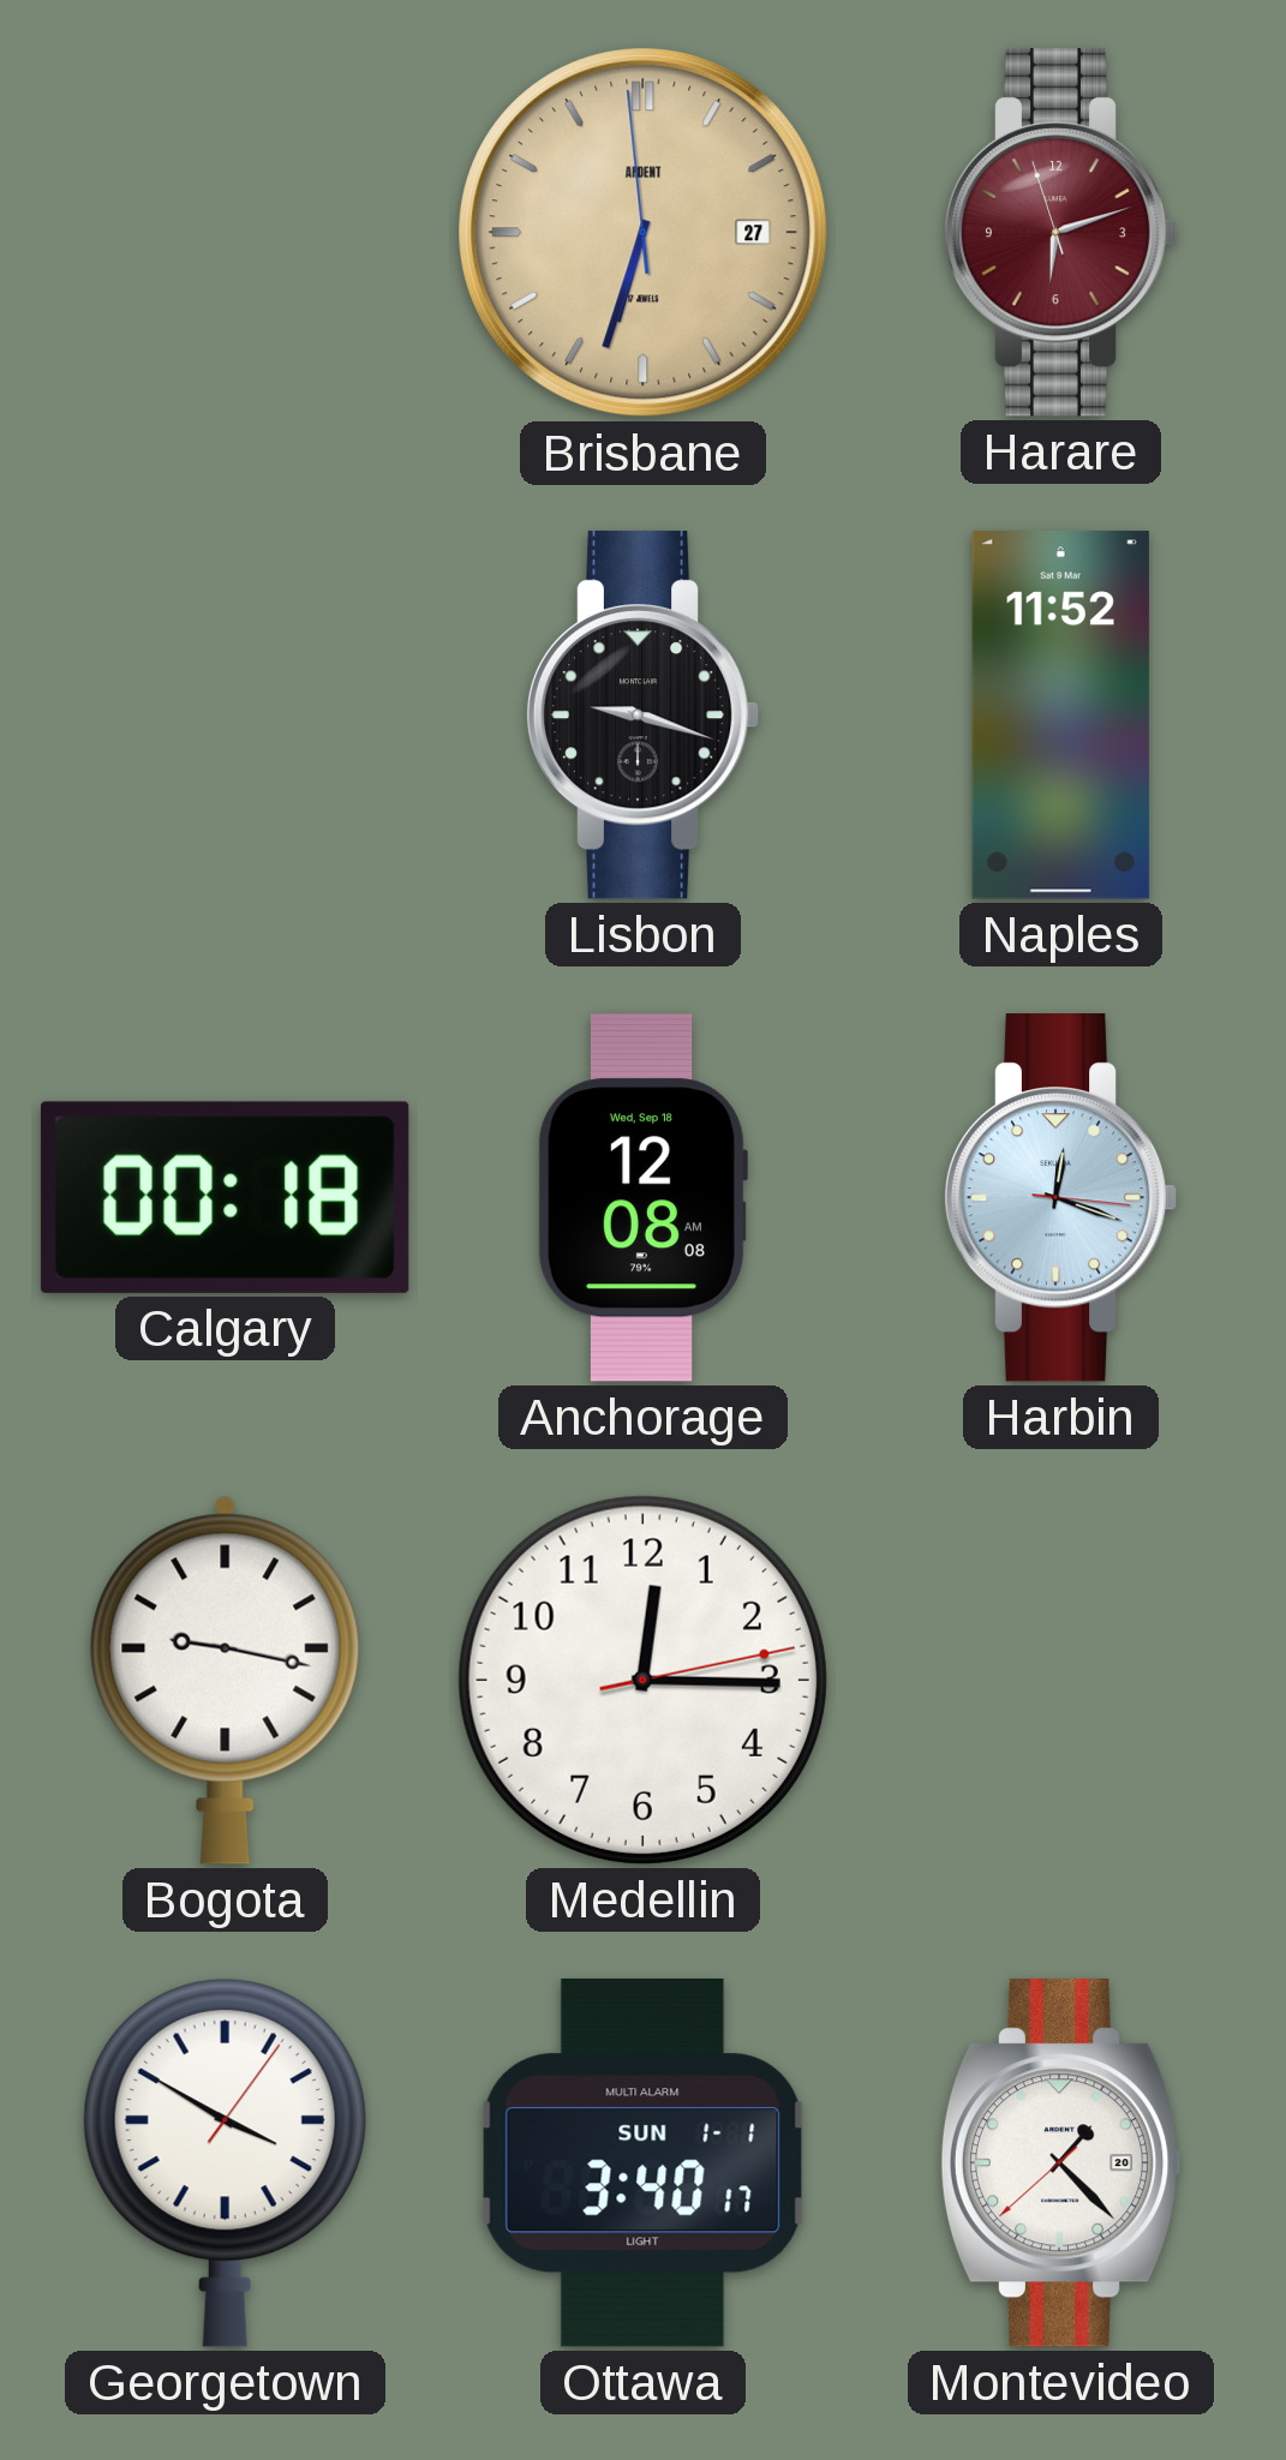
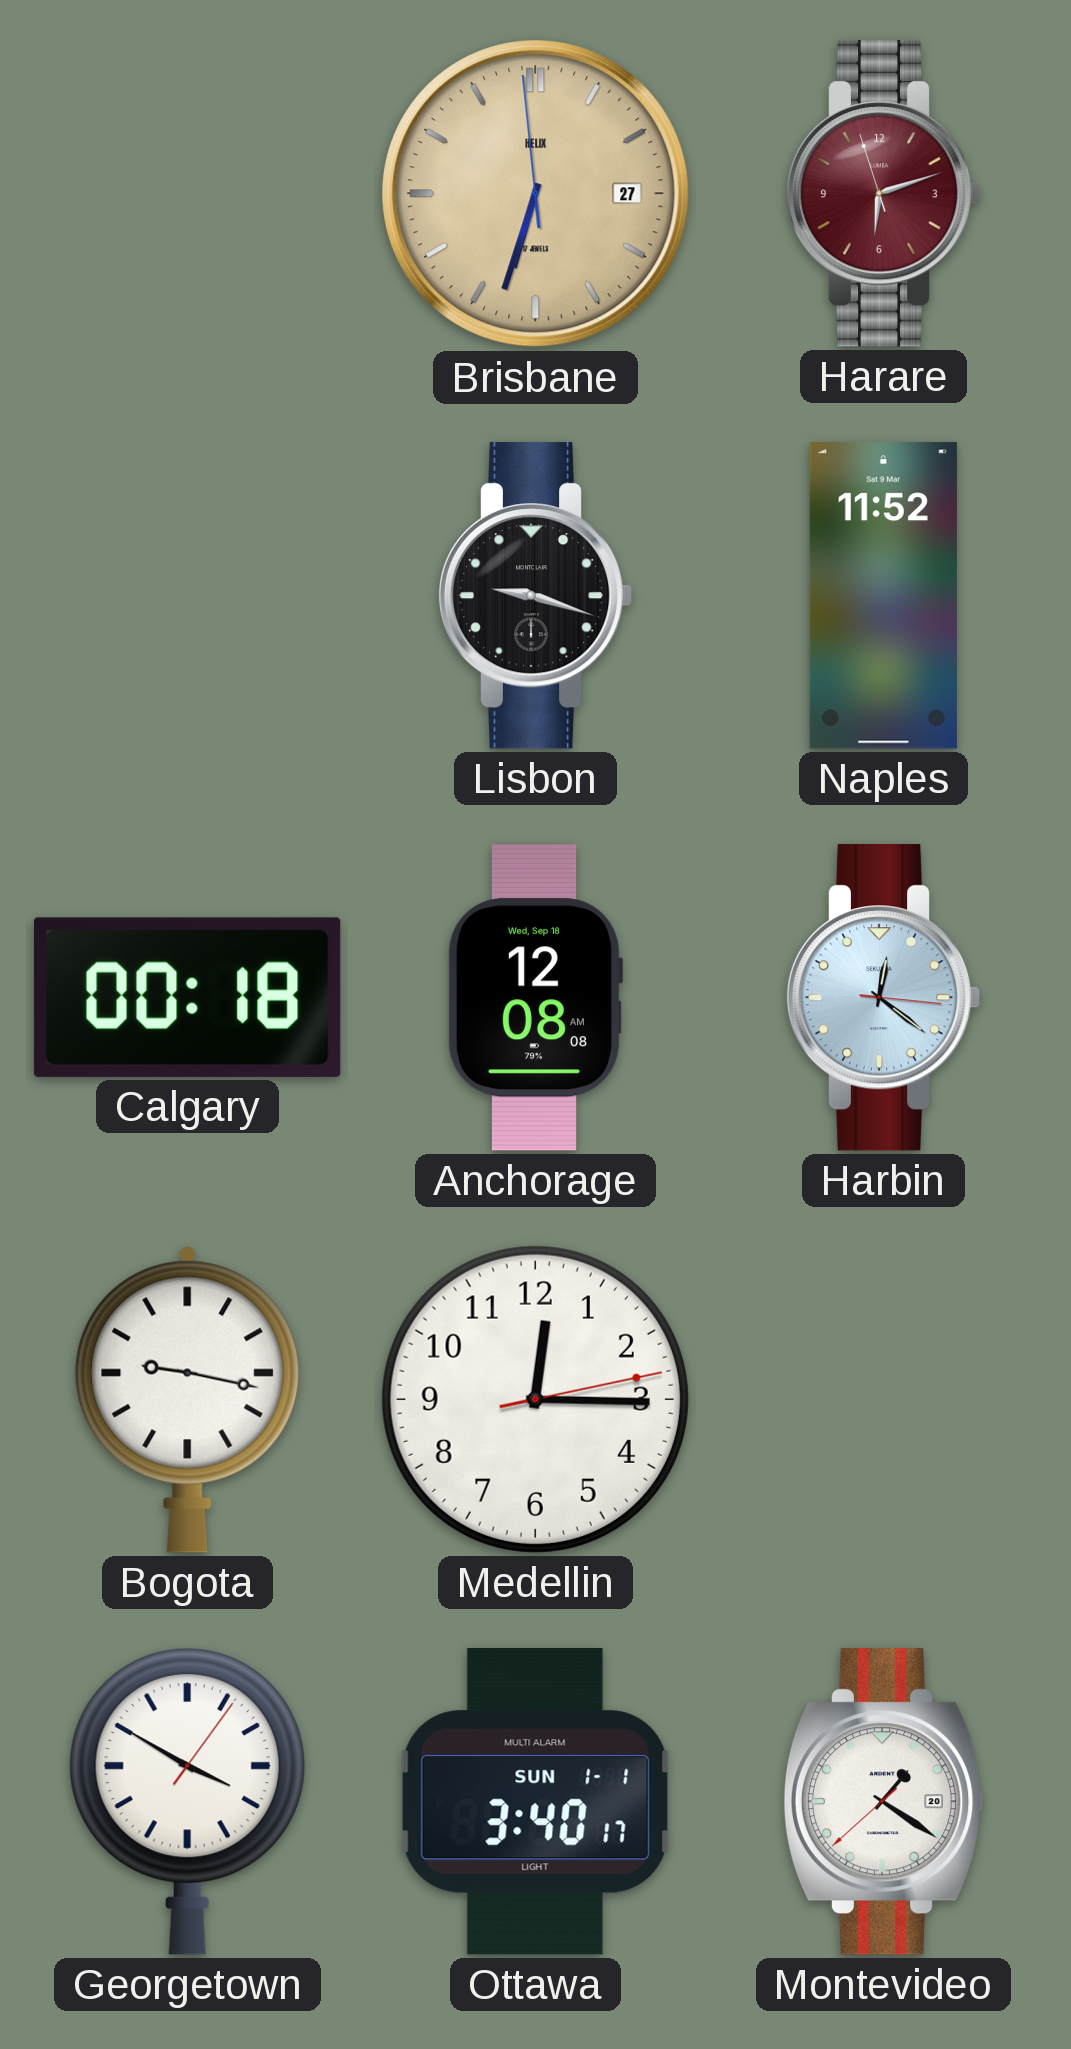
Brisbane brand: ARDENT -> HELIX (536, 194)
Harbin: 12:18 -> 12:21 (883, 998)
Montevideo: 1:22 -> 1:20 (883, 1802)
